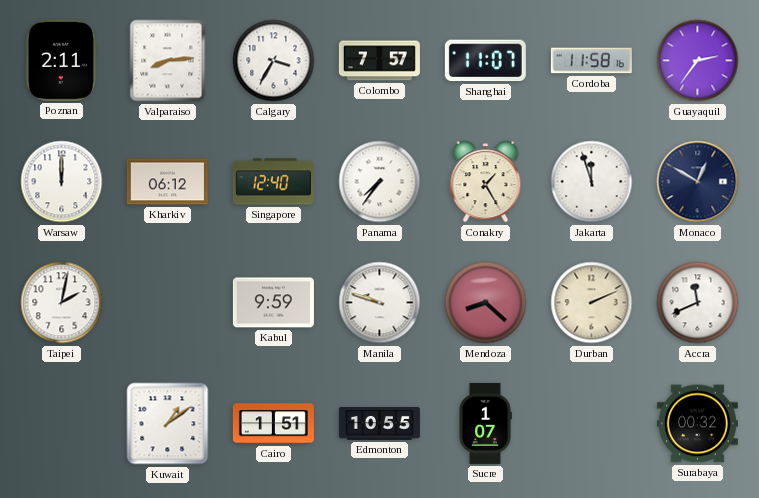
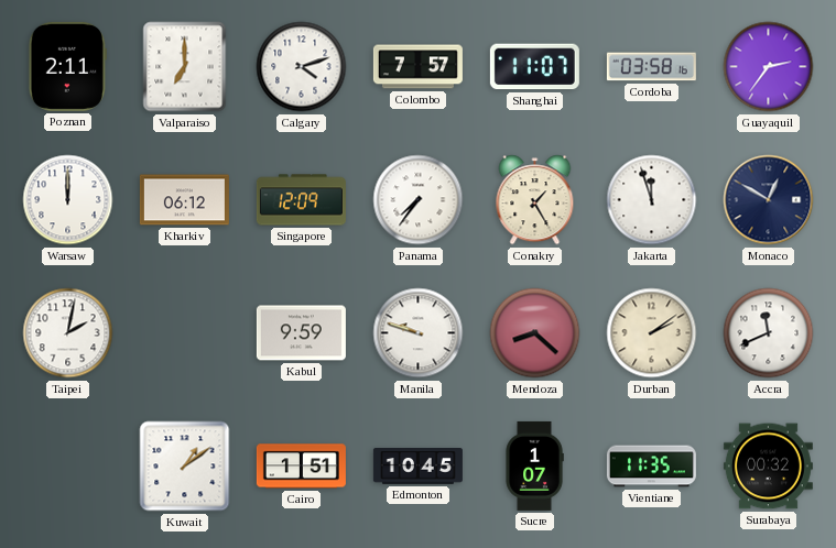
Valparaiso: 8:14 -> 7:00 (185, 67)
Calgary: 3:35 -> 4:12 (302, 67)
Cordoba: 11:58 -> 03:58 (651, 67)
Singapore: 12:40 -> 12:09 (301, 200)
Durban: 2:11 -> 2:09 (652, 333)
Edmonton: 10:55 -> 10:45 (417, 467)
Vientiane: none -> 11:35 (651, 467)
